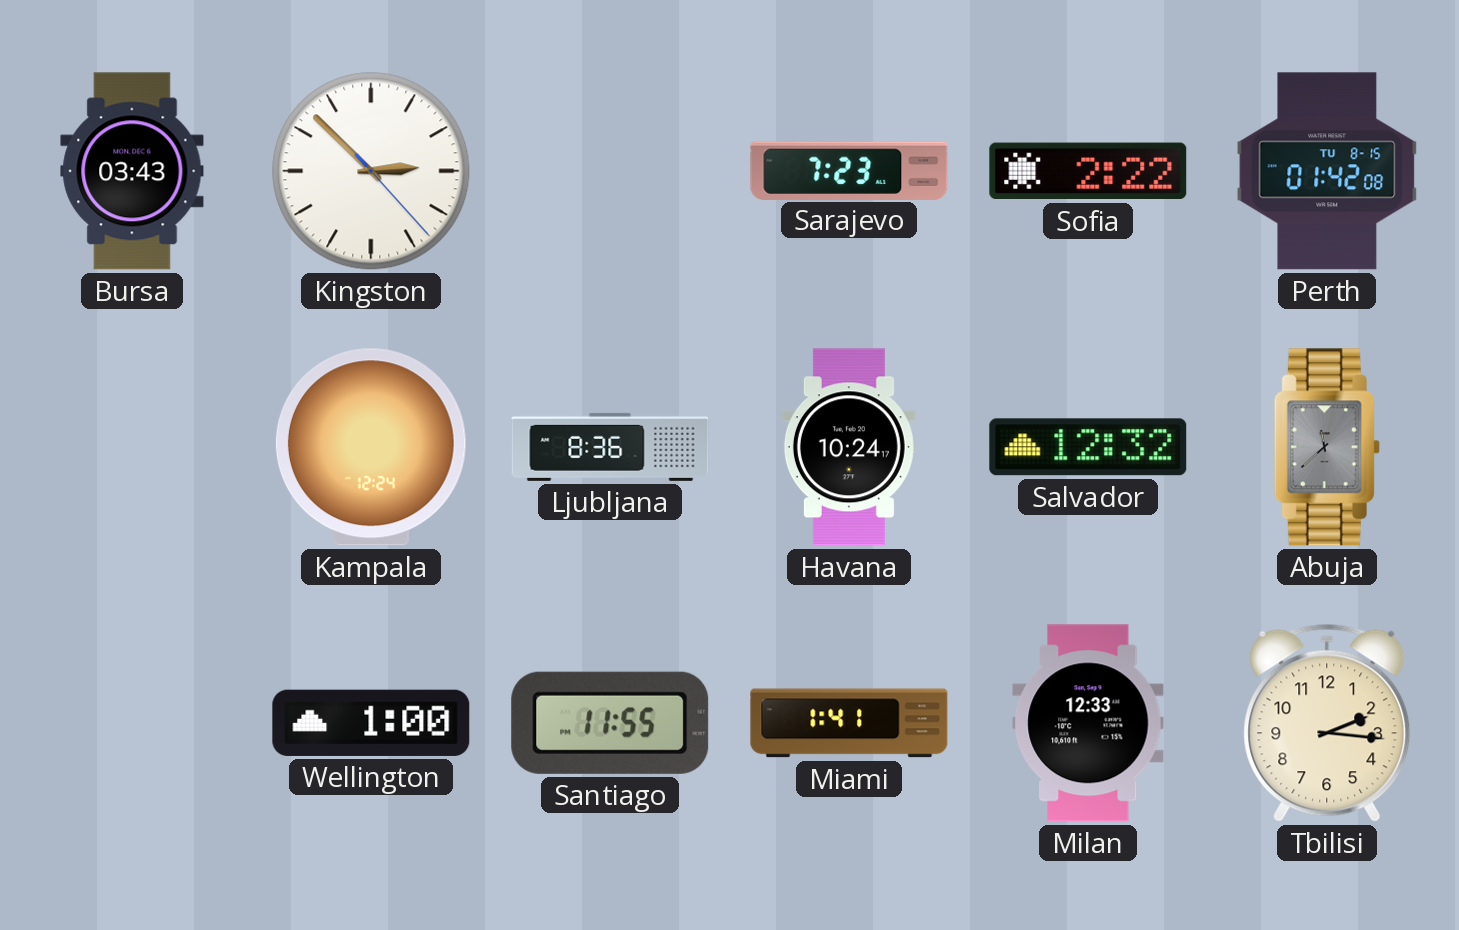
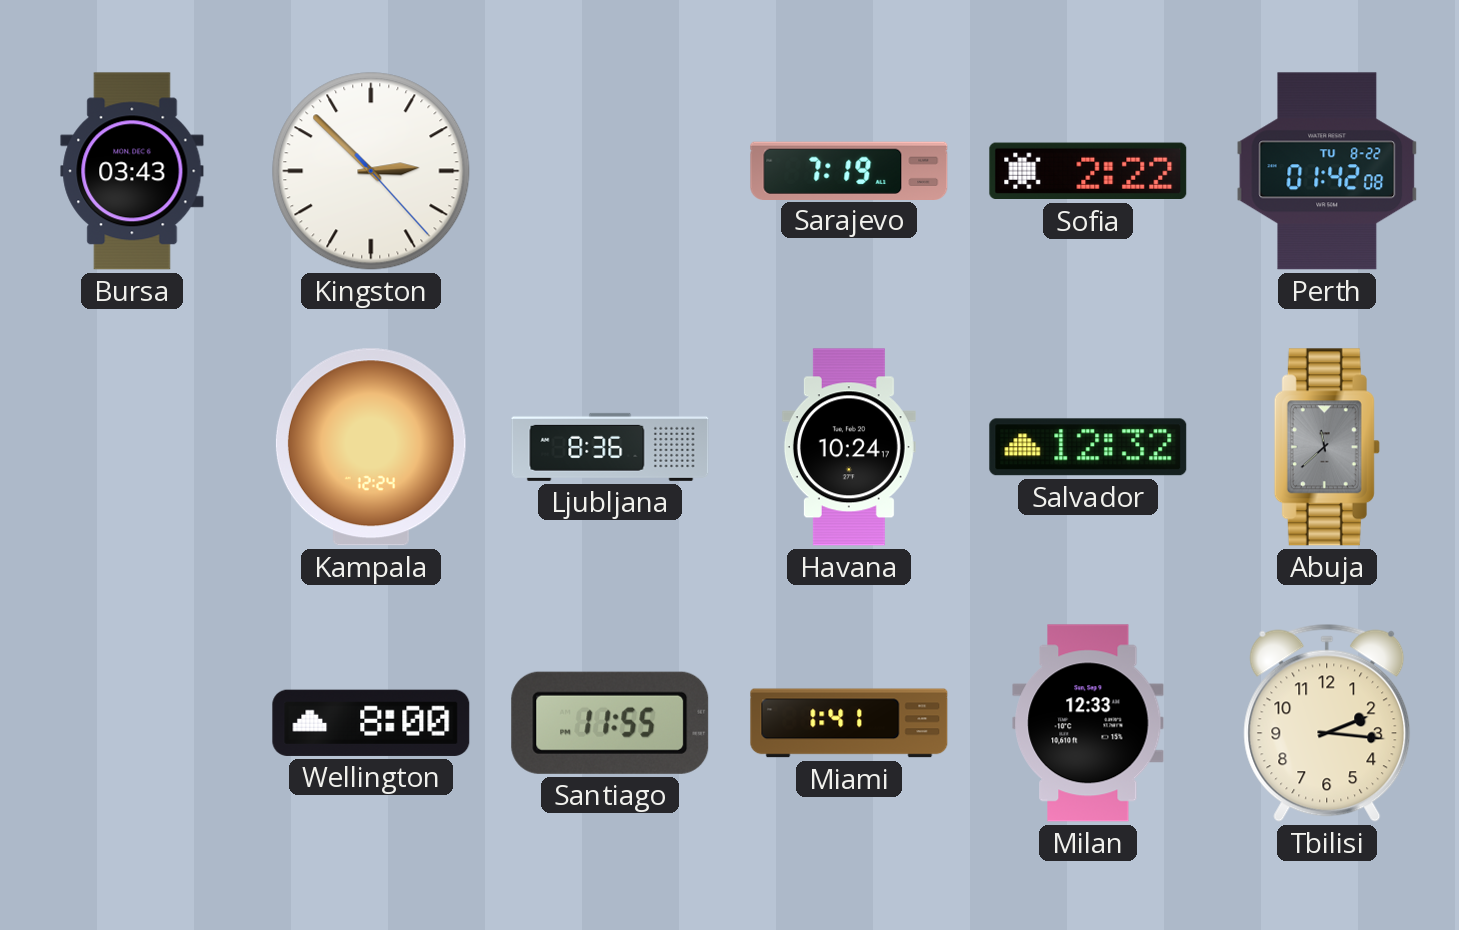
Sarajevo: 7:23 -> 7:19 (849, 170)
Perth date: TU 8-15 -> TU 8-22 (1327, 171)
Wellington: 1:00 -> 8:00 (371, 723)
